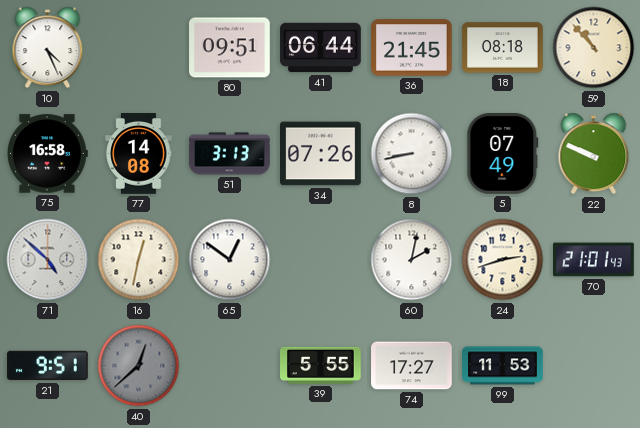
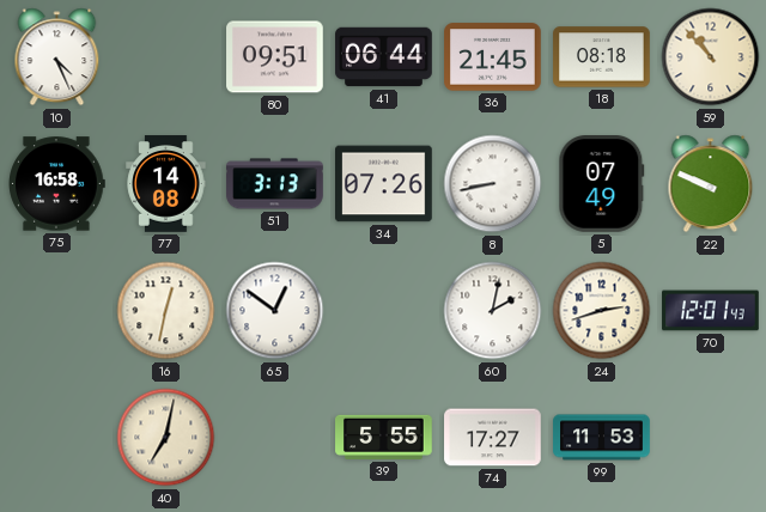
71: 4:52 -> none (48, 260)
70: 21:01 -> 12:01 (711, 311)
21: 9:51 -> none (48, 366)
40: 12:38 -> 7:02 (166, 438)
40 dial: grey -> cream (166, 438)
